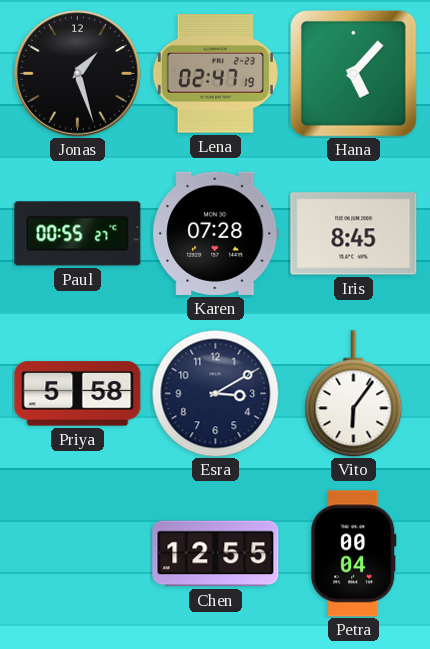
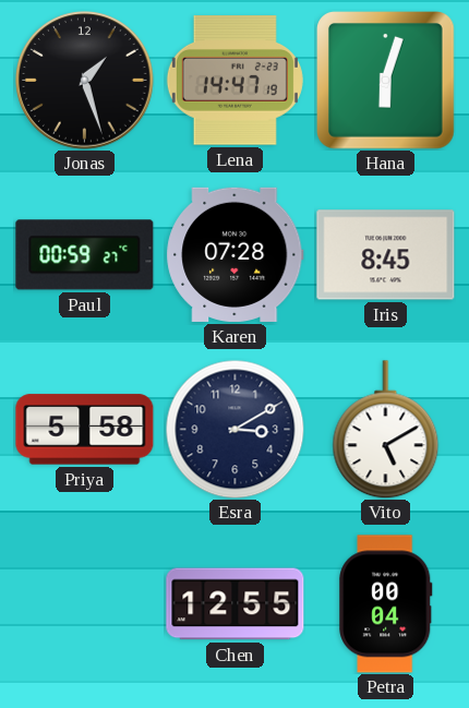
Lena: 02:47 -> 14:47 (234, 81)
Hana: 5:07 -> 6:03 (386, 81)
Paul: 00:55 -> 00:59 (85, 255)
Vito: 6:06 -> 5:10 (386, 430)
